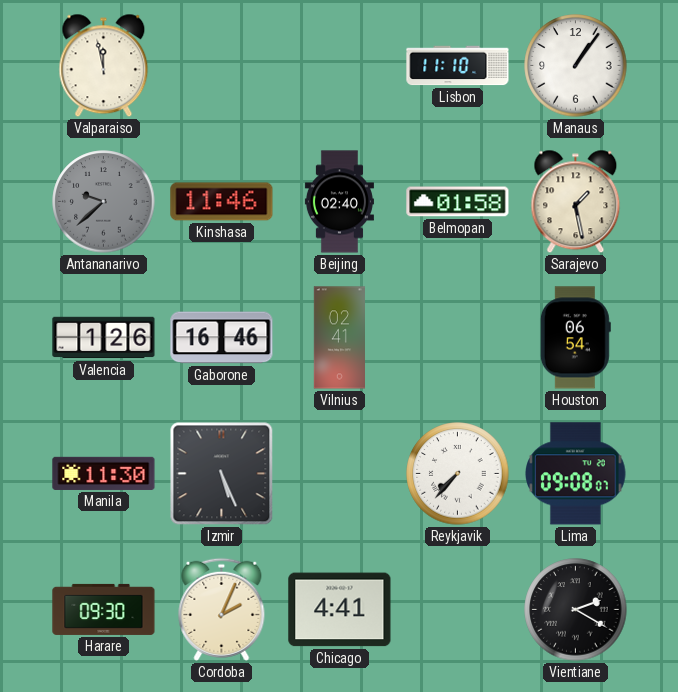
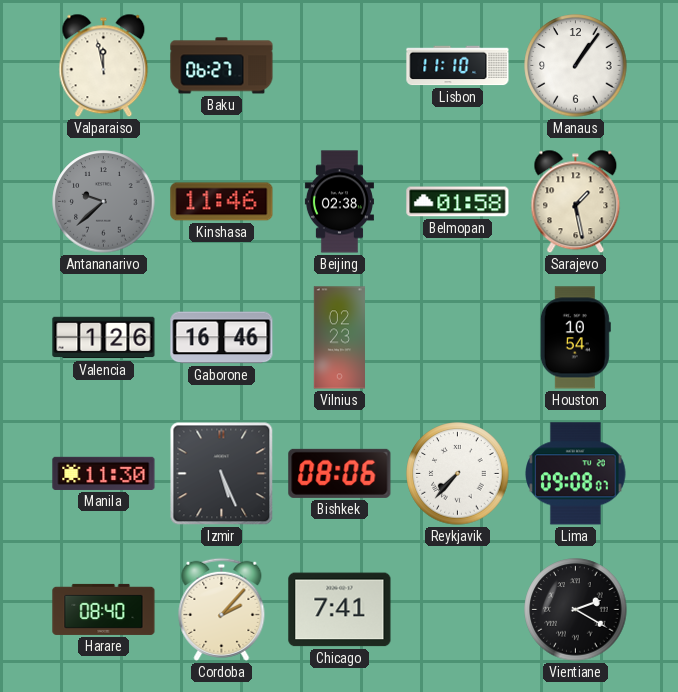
Baku: none -> 06:27 (222, 66)
Beijing: 02:40 -> 02:38 (339, 202)
Vilnius: 02:41 -> 02:23 (339, 338)
Houston: 06:54 -> 10:54 (575, 338)
Bishkek: none -> 08:06 (340, 473)
Harare: 09:30 -> 08:40 (104, 609)
Cordoba: 2:04 -> 2:07 (222, 609)
Chicago: 4:41 -> 7:41 (340, 610)
